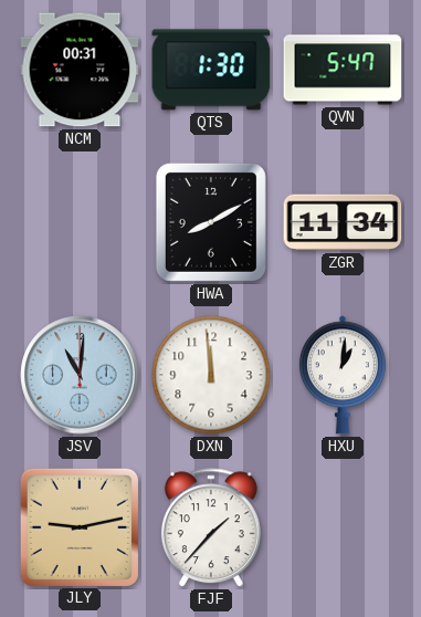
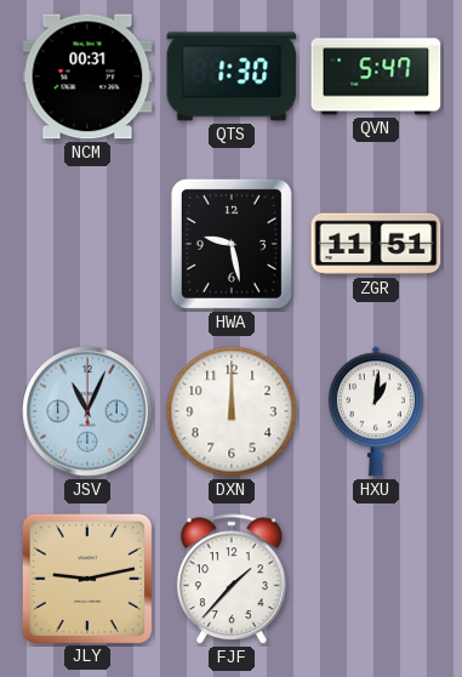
HWA: 8:10 -> 9:28 (232, 244)
ZGR: 11:34 -> 11:51 (376, 244)
JSV: 11:01 -> 11:04 (87, 411)
DXN: 11:59 -> 12:00 (232, 411)
